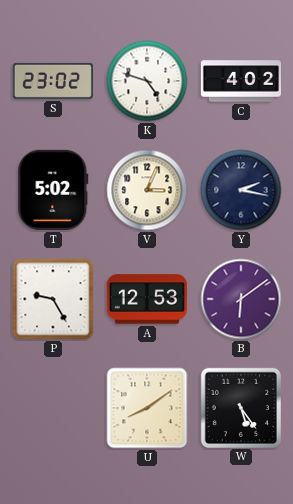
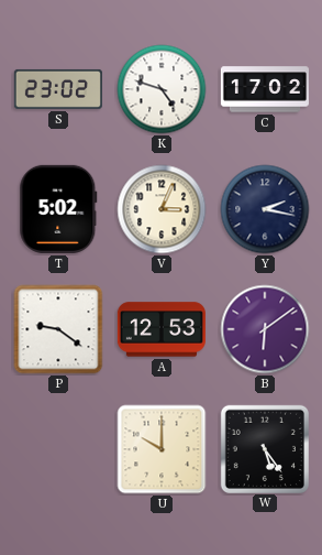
C: 4:02 -> 17:02 (265, 89)
P: 9:25 -> 9:21 (58, 329)
U: 8:09 -> 10:00 (162, 449)
